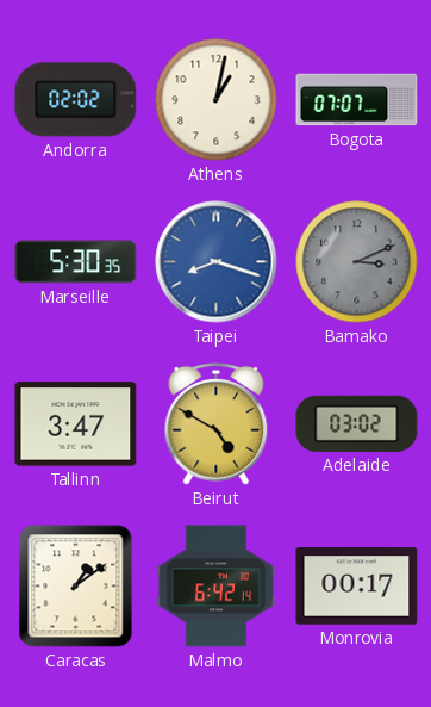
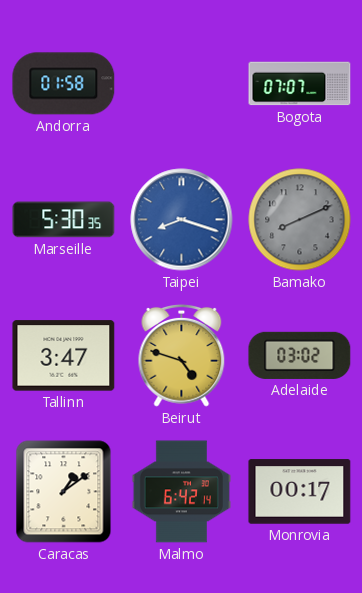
Andorra: 02:02 -> 01:58 (64, 84)
Athens: 1:02 -> none (217, 100)
Bamako: 3:11 -> 8:11 (300, 220)
Beirut: 4:50 -> 4:48 (182, 355)
